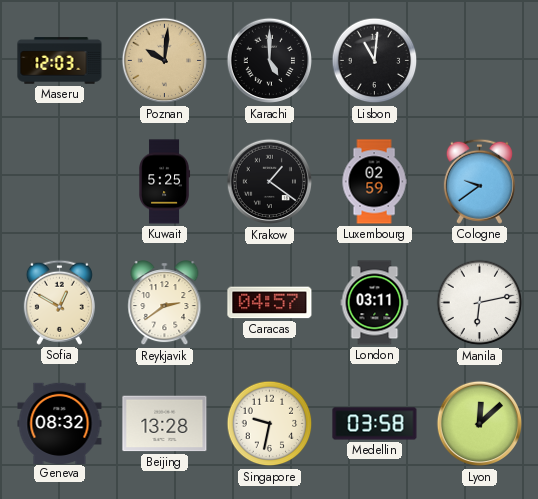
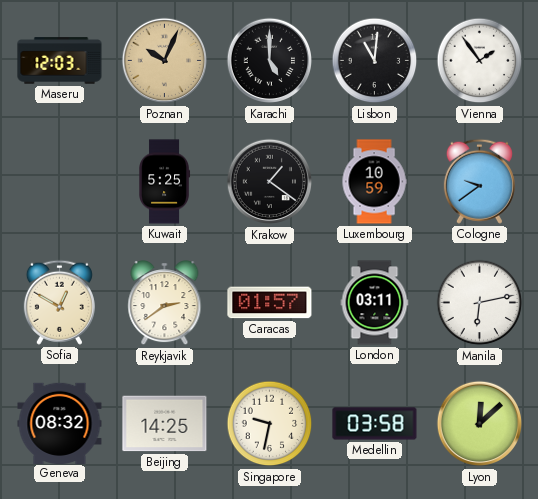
Poznan: 10:01 -> 10:04 (165, 61)
Vienna: none -> 1:54 (480, 61)
Luxembourg: 02:59 -> 10:59 (374, 182)
Caracas: 04:57 -> 01:57 (270, 303)
Beijing: 13:28 -> 14:25 (165, 424)
